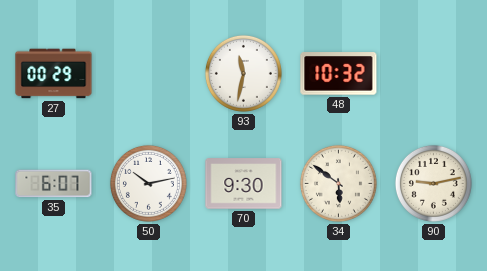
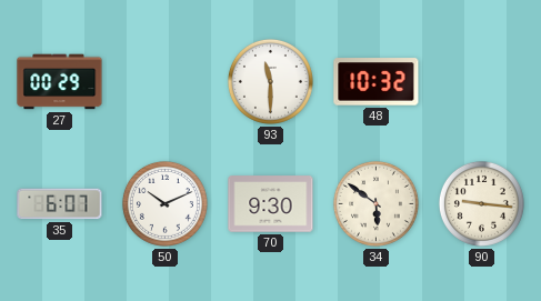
93: 11:32 -> 11:30 (270, 81)
50: 10:13 -> 10:11 (164, 203)
90: 9:13 -> 9:16 (481, 203)
